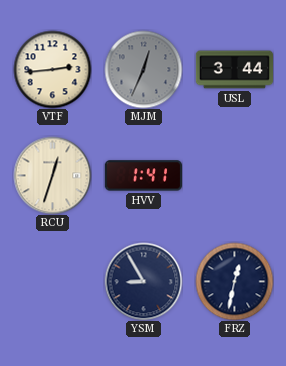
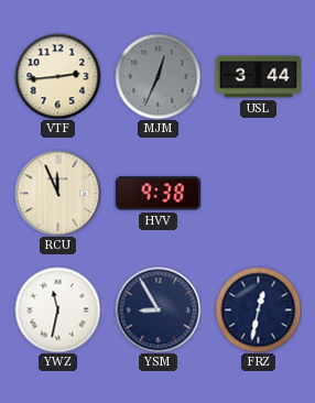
RCU: 12:33 -> 11:56 (57, 193)
HVV: 1:41 -> 9:38 (157, 194)
YWZ: none -> 11:32 (57, 309)
